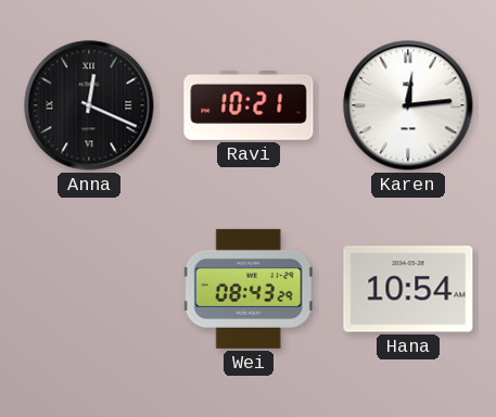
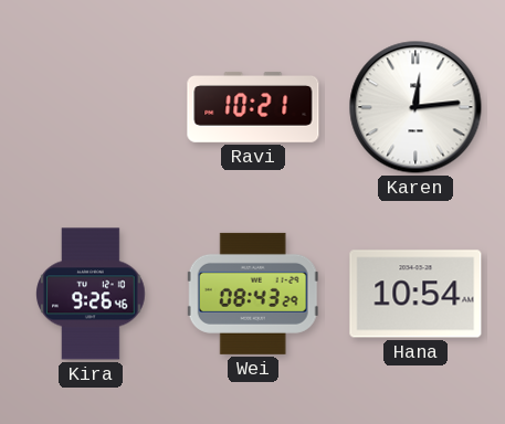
Anna: 12:19 -> none (89, 105)
Kira: none -> 9:26 (91, 294)
